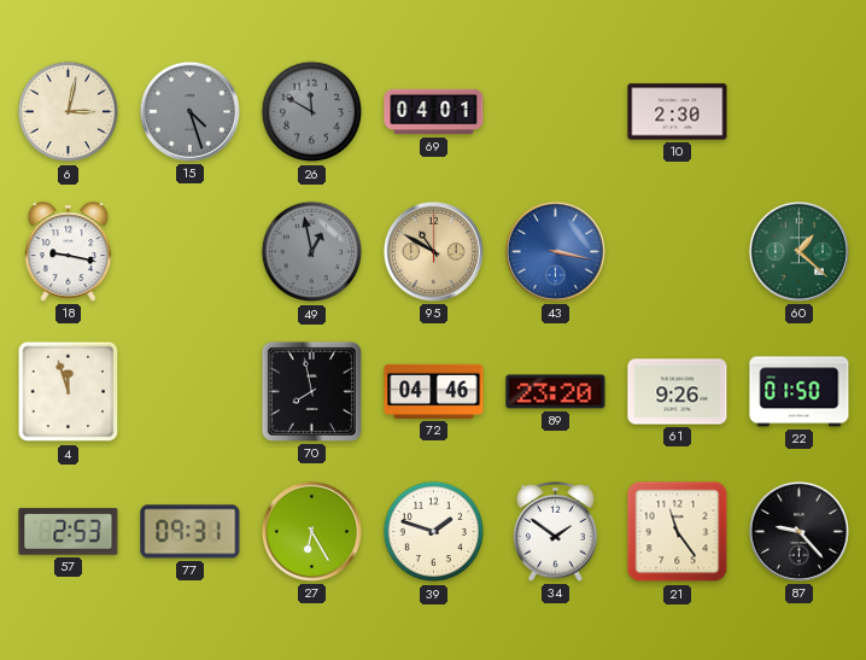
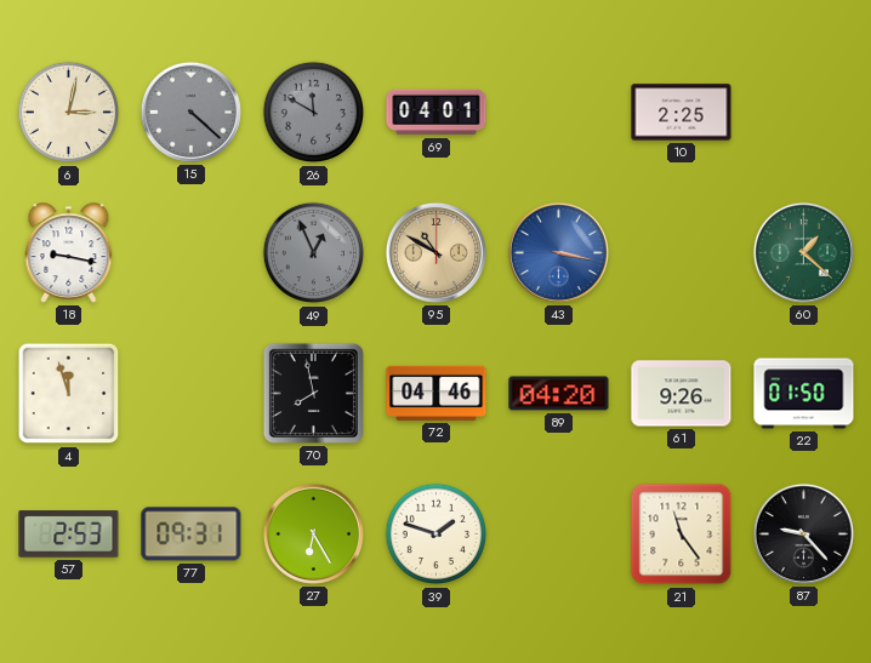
15: 4:27 -> 4:22 (190, 112)
10: 2:30 -> 2:25 (682, 113)
49: 12:58 -> 12:56 (314, 253)
89: 23:20 -> 04:20 (559, 394)
34: 1:51 -> none (556, 532)
